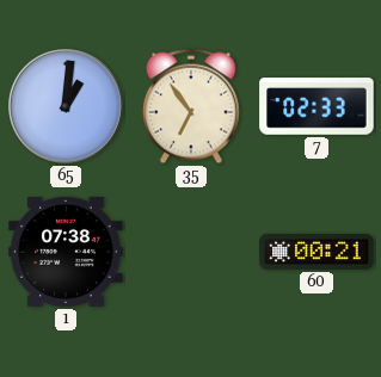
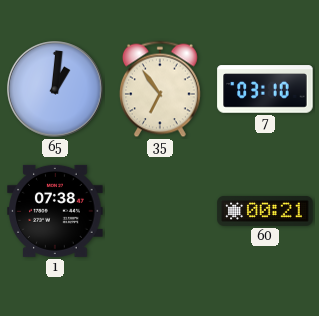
7: 02:33 -> 03:10 (265, 89)
